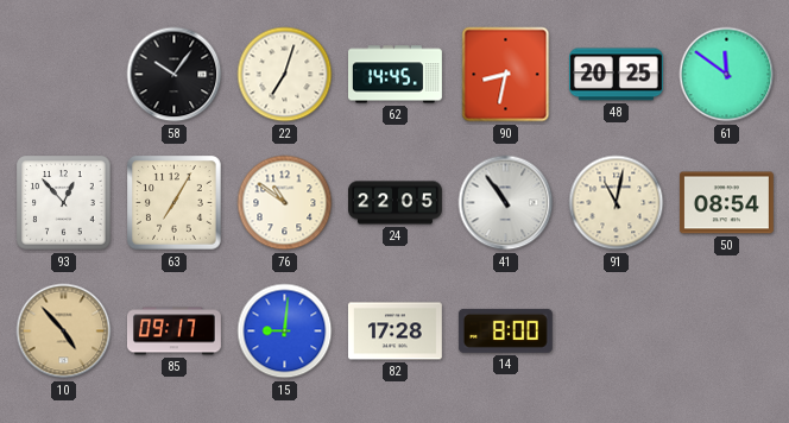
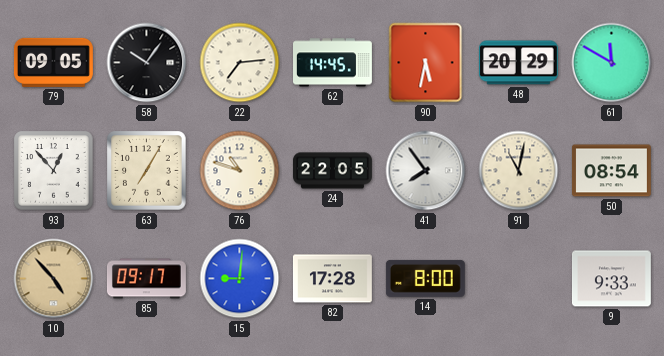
79: none -> 09:05 (53, 62)
22: 7:03 -> 7:14 (240, 63)
90: 8:32 -> 5:32 (426, 63)
48: 20:25 -> 20:29 (518, 63)
61: 11:51 -> 11:50 (612, 63)
76: 10:51 -> 10:48 (240, 171)
41: 10:54 -> 7:54 (426, 171)
9: none -> 9:33 (611, 279)
